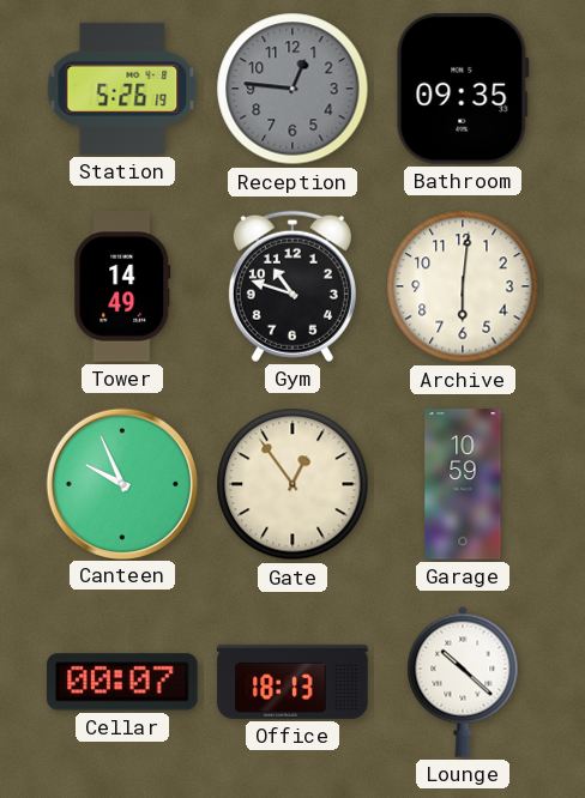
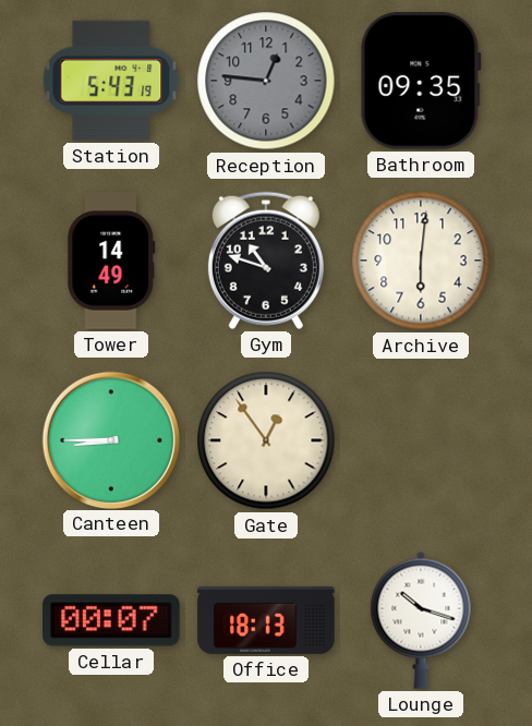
Station: 5:26 -> 5:43 (111, 81)
Canteen: 9:56 -> 8:45 (110, 439)
Garage: 10:59 -> none (463, 484)
Lounge: 10:22 -> 10:18 (421, 620)
